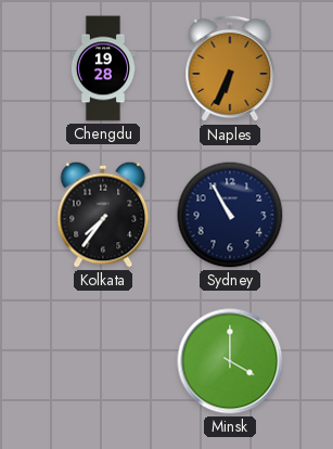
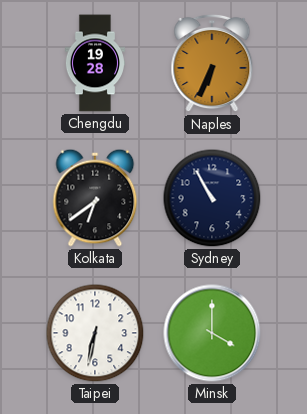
Kolkata: 7:36 -> 6:39 (95, 198)
Taipei: none -> 6:32 (95, 333)
